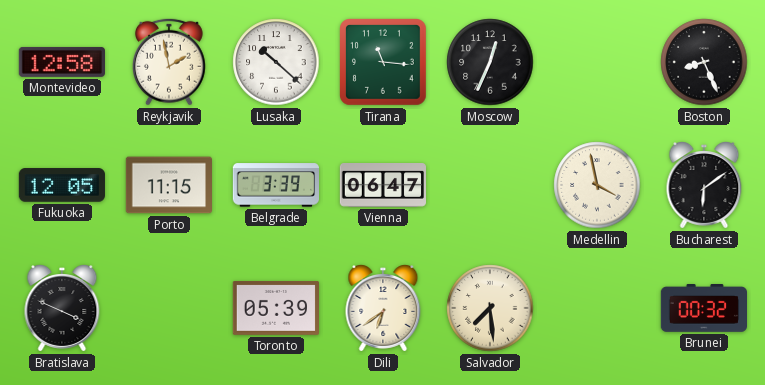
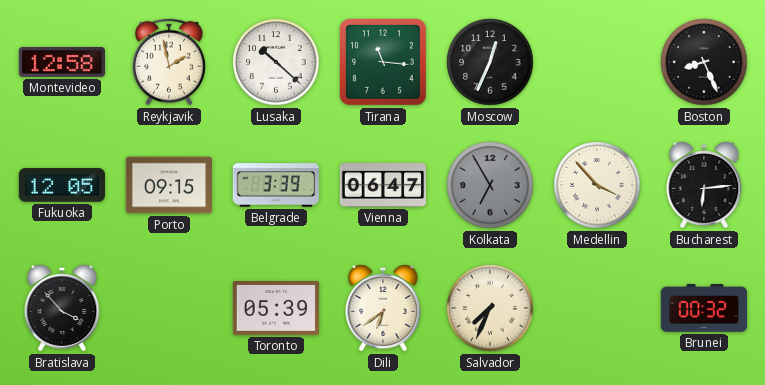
Porto: 11:15 -> 09:15 (168, 185)
Kolkata: none -> 6:55 (490, 185)
Medellin: 3:58 -> 3:53 (597, 185)
Bucharest: 6:09 -> 6:14 (704, 185)
Bratislava: 3:49 -> 3:53 (62, 308)
Salvador: 7:29 -> 7:34 (490, 308)
